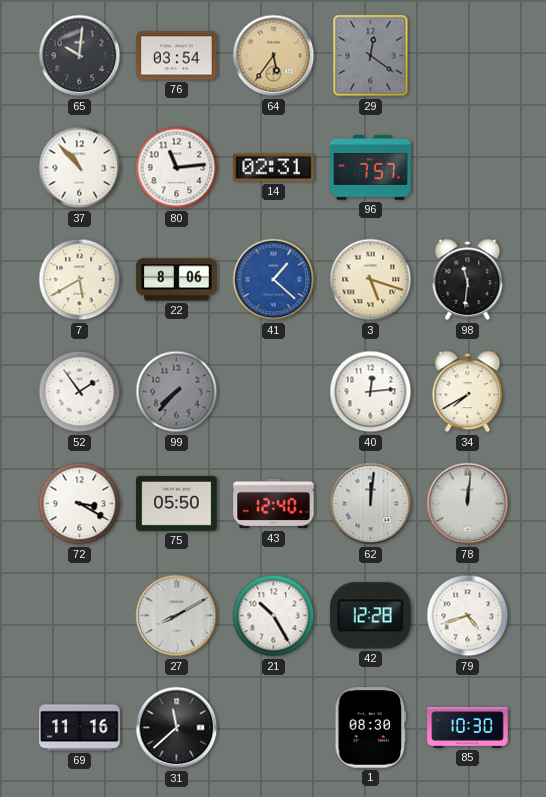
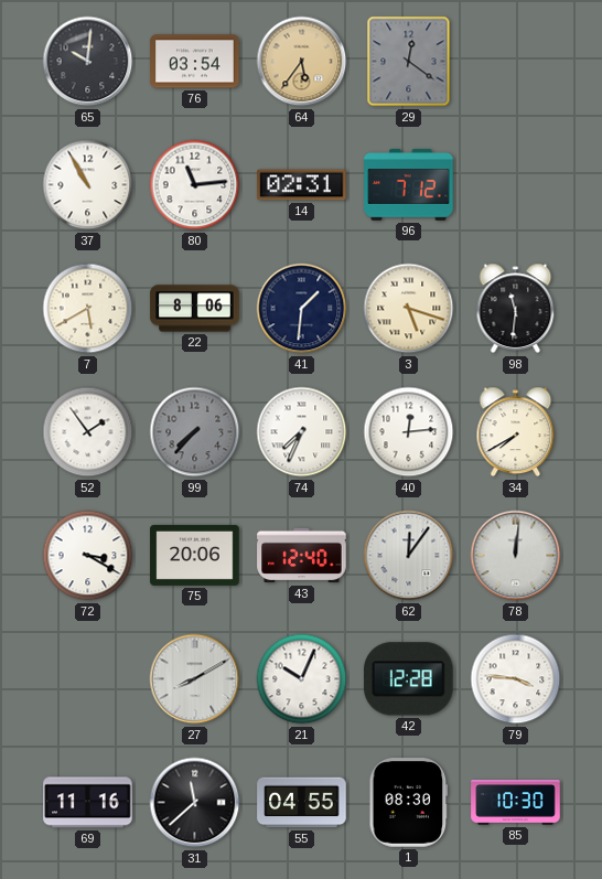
37: 10:53 -> 10:55 (88, 185)
96: 7:57 -> 7:12 (409, 185)
41: 1:22 -> 1:31 (302, 309)
41 dial: blue -> navy (302, 309)
74: none -> 7:34 (302, 432)
75: 05:50 -> 20:06 (195, 555)
62: 12:01 -> 12:06 (409, 556)
21: 10:25 -> 10:04 (302, 679)
79: 4:42 -> 3:46 (516, 679)
55: none -> 04:55 (302, 803)
